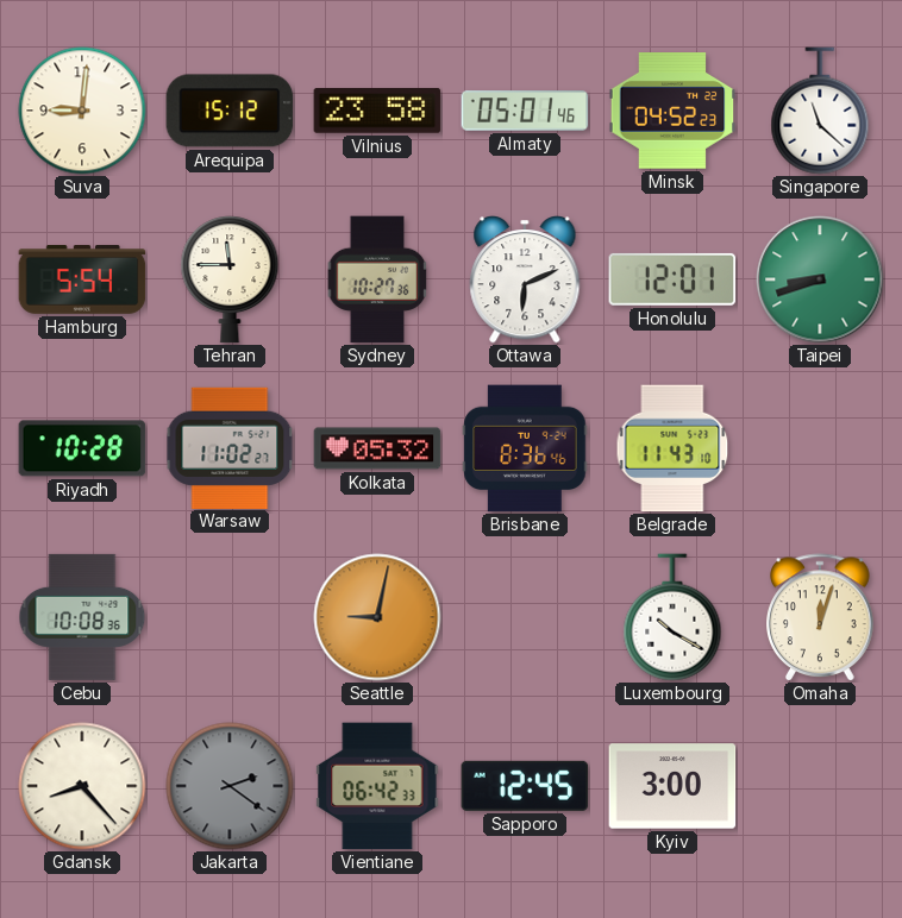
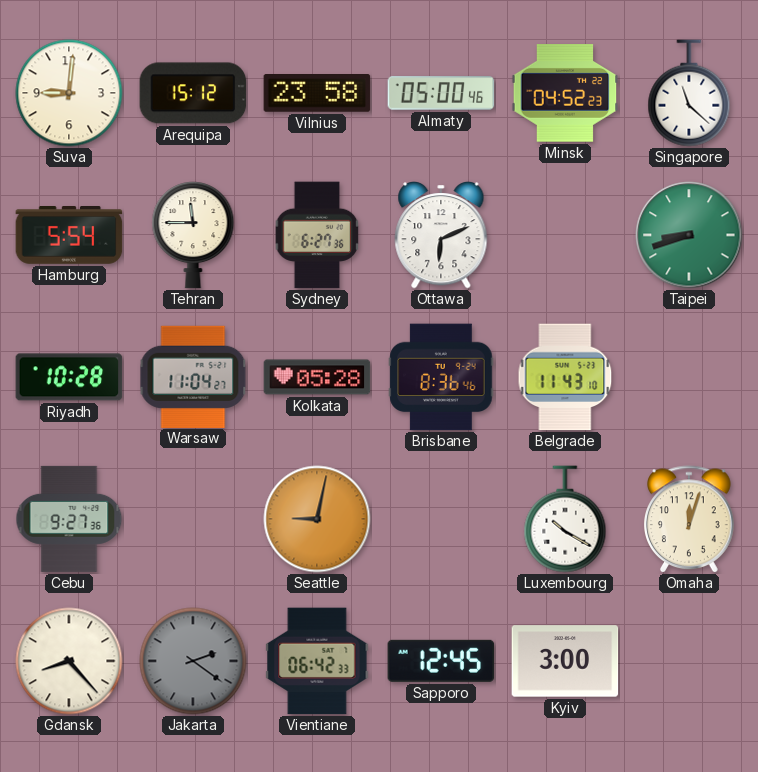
Almaty: 05:01 -> 05:00 (441, 93)
Sydney: 10:27 -> 6:27 (317, 235)
Honolulu: 12:01 -> none (672, 279)
Warsaw: 11:02 -> 11:04 (193, 376)
Kolkata: 05:32 -> 05:28 (317, 377)
Cebu: 10:08 -> 9:27 (69, 519)
